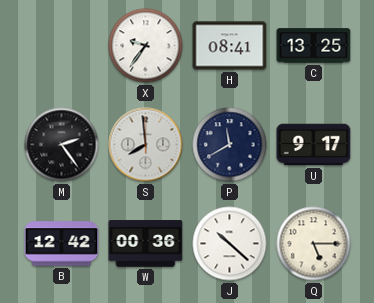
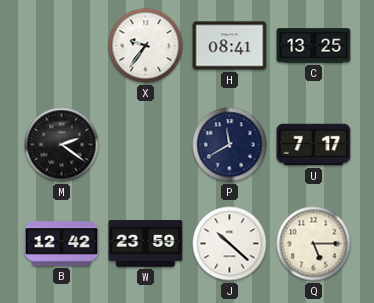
M: 2:24 -> 2:21 (62, 145)
S: 7:59 -> none (146, 145)
U: 9:17 -> 7:17 (314, 145)
W: 00:36 -> 23:59 (146, 244)
